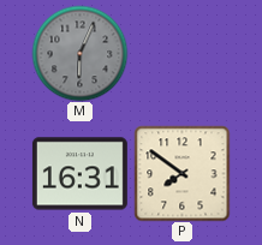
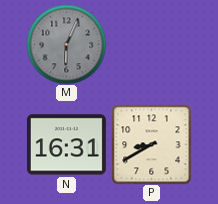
P: 7:51 -> 8:40 (151, 144)
